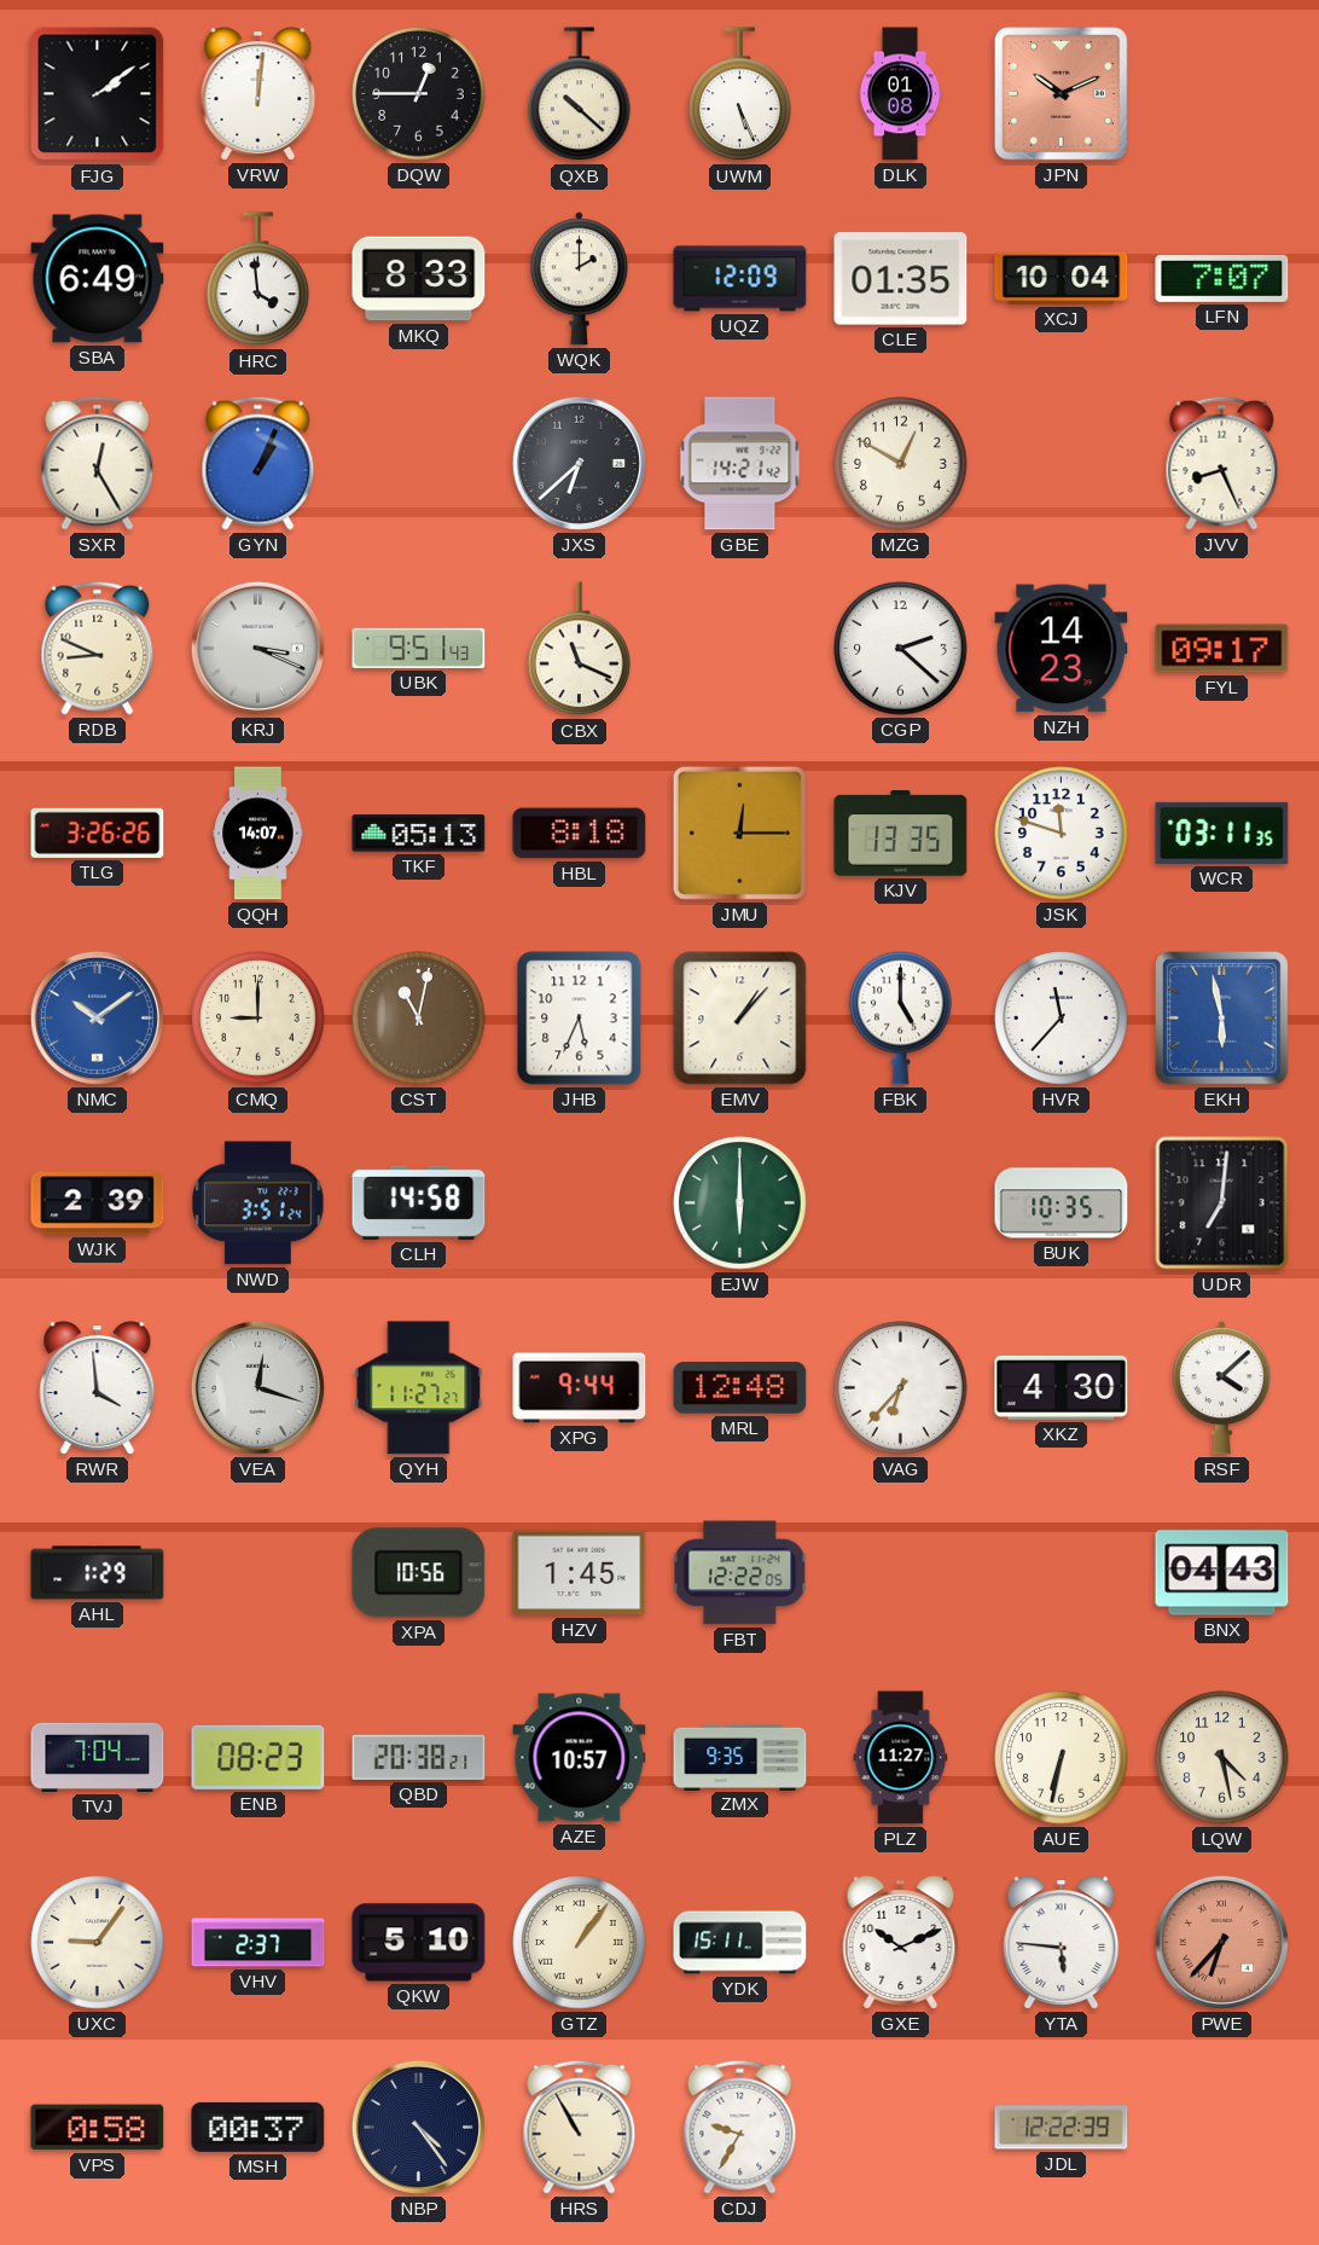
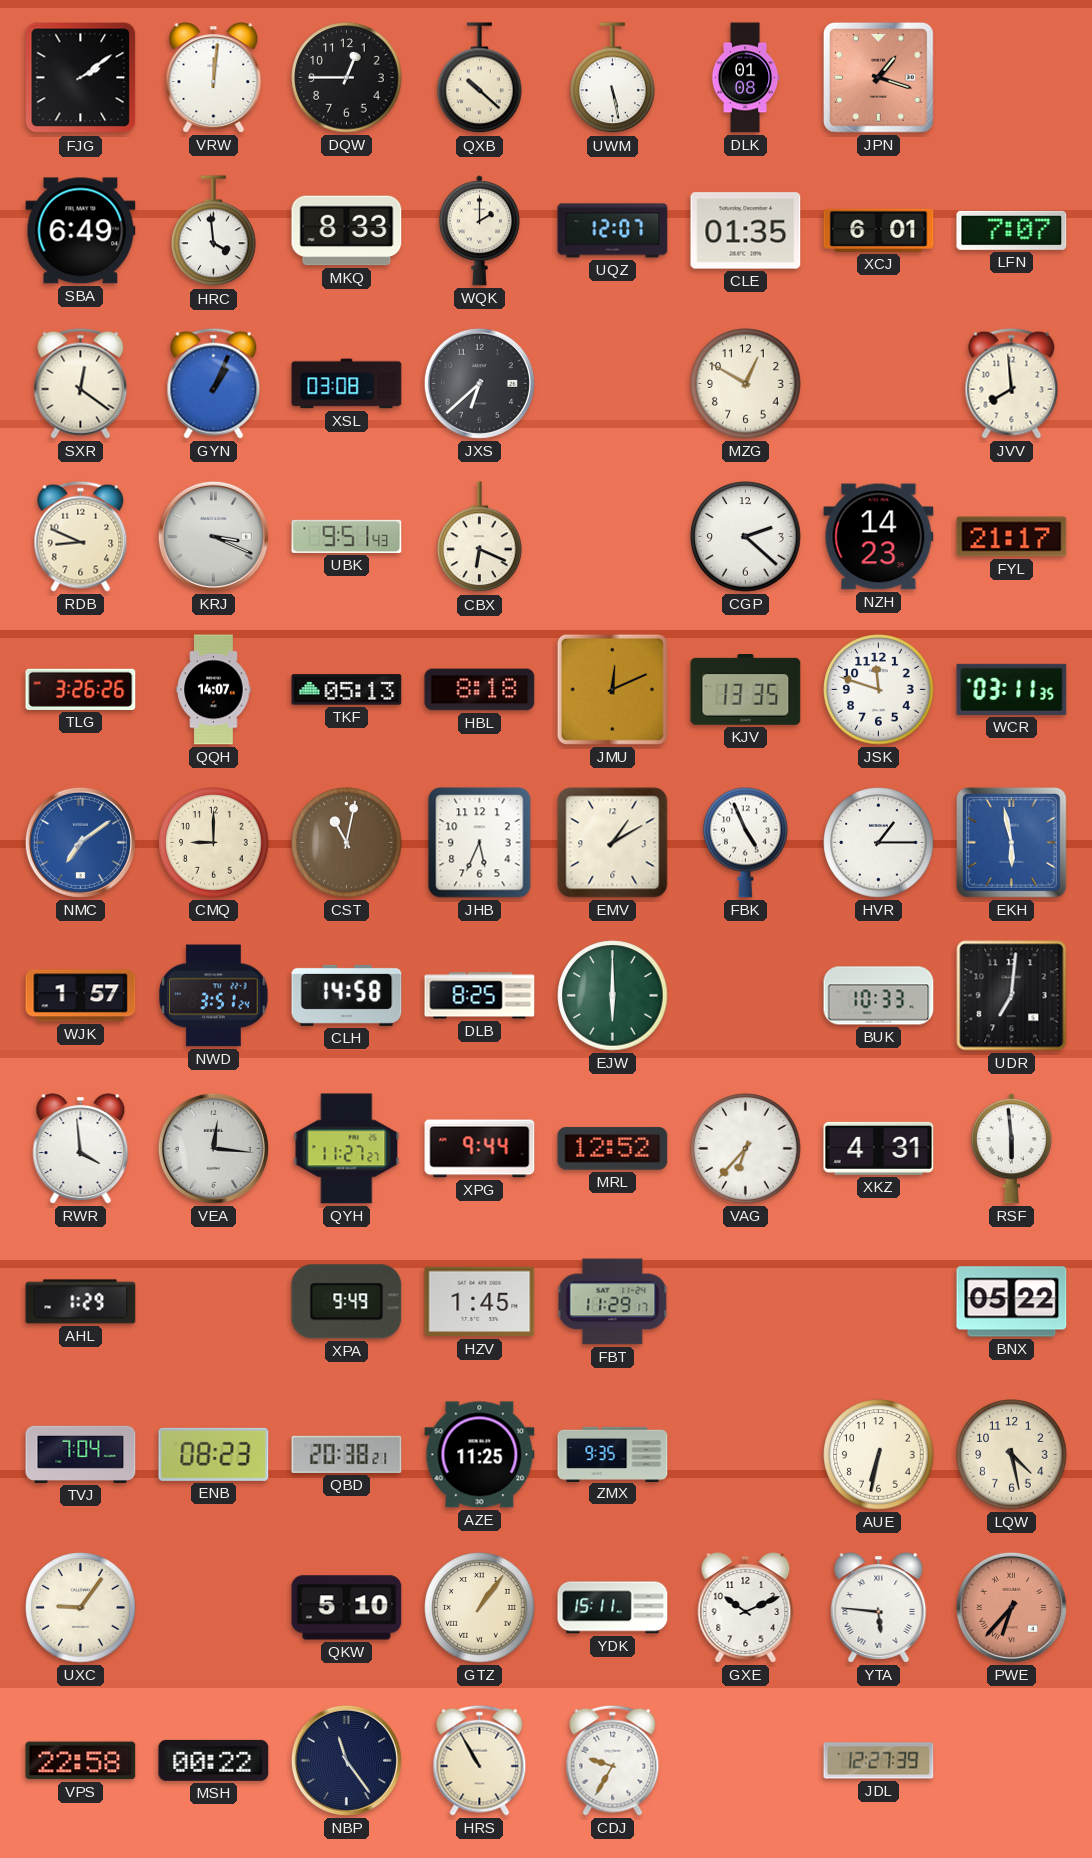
UWM: 5:26 -> 5:28 (613, 78)
JPN: 10:11 -> 1:18 (879, 78)
UQZ: 12:09 -> 12:07 (613, 231)
XCJ: 10:04 -> 6:01 (879, 230)
SXR: 12:25 -> 12:21 (81, 383)
XSL: none -> 03:08 (347, 384)
GBE: 14:21 -> none (740, 464)
JVV: 8:26 -> 7:59 (1012, 383)
CBX: 11:19 -> 6:19 (480, 537)
FYL: 09:17 -> 21:17 (1012, 537)
JMU: 12:15 -> 12:11 (612, 689)
NMC: 10:09 -> 7:09 (80, 842)
EMV: 1:07 -> 1:10 (613, 843)
FBK: 5:00 -> 4:56 (746, 842)
HVR: 11:37 -> 1:15 (879, 843)
WJK: 2:39 -> 1:57 (81, 996)
DLB: none -> 8:25 (480, 996)
BUK: 10:35 -> 10:33 (879, 996)
VEA: 12:18 -> 12:16 (213, 1148)
MRL: 12:48 -> 12:52 (613, 1149)
XKZ: 4:30 -> 4:31 (879, 1148)
RSF: 4:08 -> 5:59 (1011, 1149)
XPA: 10:56 -> 9:49 (347, 1302)
FBT: 12:22 -> 11:29 (613, 1302)
BNX: 04:43 -> 05:22 (1012, 1302)
AZE: 10:57 -> 11:25 (480, 1455)
PLZ: 11:27 -> none (901, 1758)
VHV: 2:37 -> none (258, 1943)
VPS: 0:58 -> 22:58 (81, 1761)
MSH: 00:37 -> 00:22 (214, 1760)
NBP: 4:24 -> 11:24 (346, 1760)
JDL: 12:22 -> 12:27 (879, 1761)
